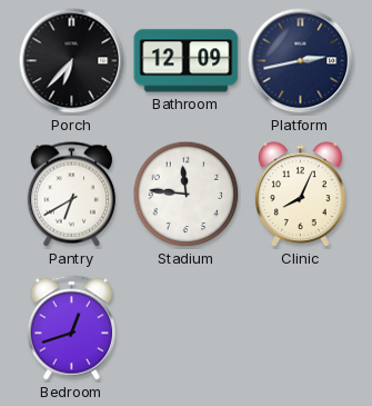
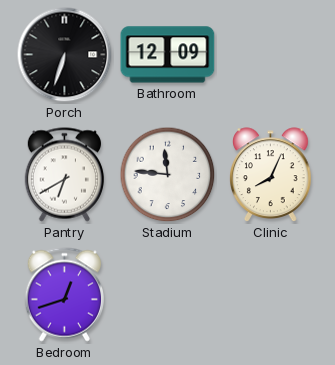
Porch: 6:37 -> 6:33 (65, 55)
Platform: 2:43 -> none (301, 61)
